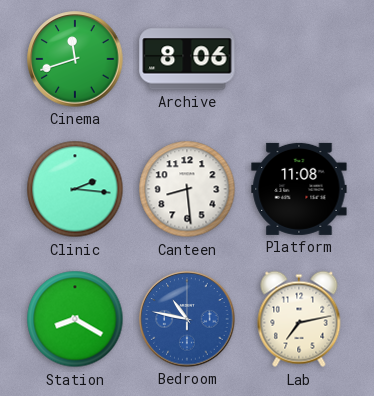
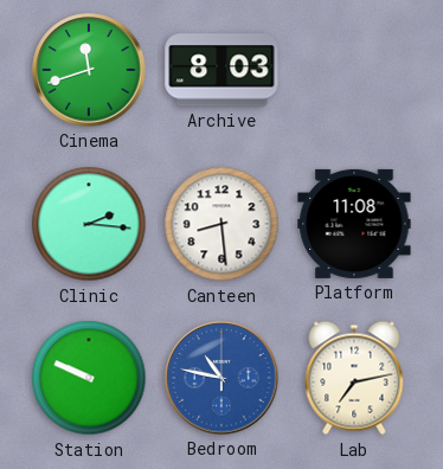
Archive: 8:06 -> 8:03 (221, 70)
Station: 8:20 -> 9:49 (89, 378)
